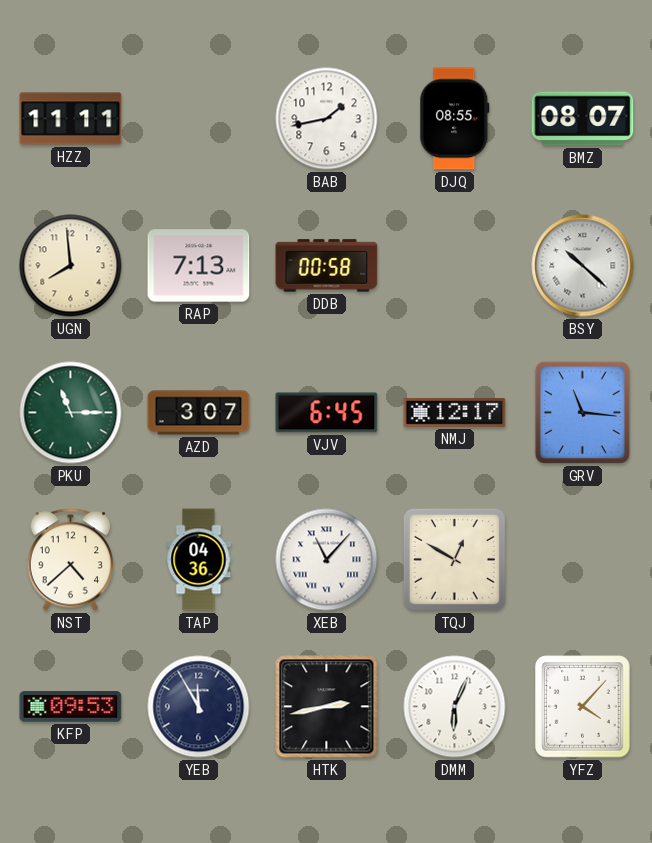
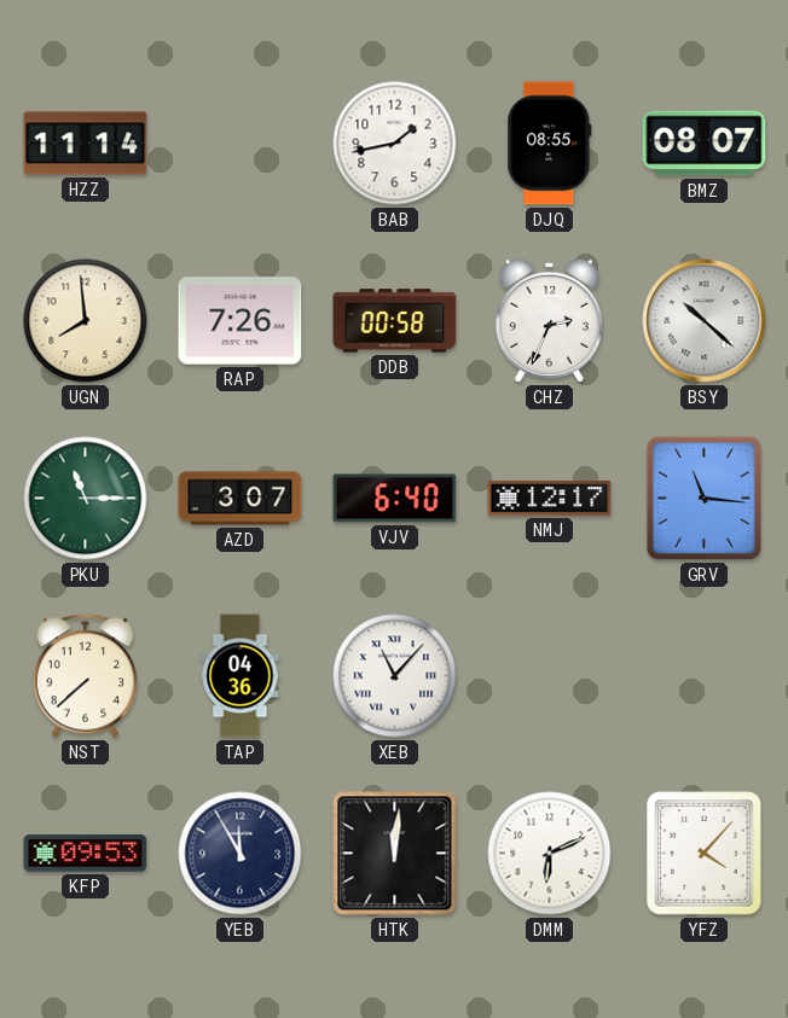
HZZ: 11:11 -> 11:14 (86, 144)
RAP: 7:13 -> 7:26 (241, 321)
CHZ: none -> 2:34 (549, 320)
VJV: 6:45 -> 6:40 (395, 499)
NST: 4:38 -> 7:38 (86, 676)
TQJ: 12:50 -> none (454, 559)
HTK: 2:43 -> 12:01 (395, 854)
DMM: 6:04 -> 6:11 (550, 854)
